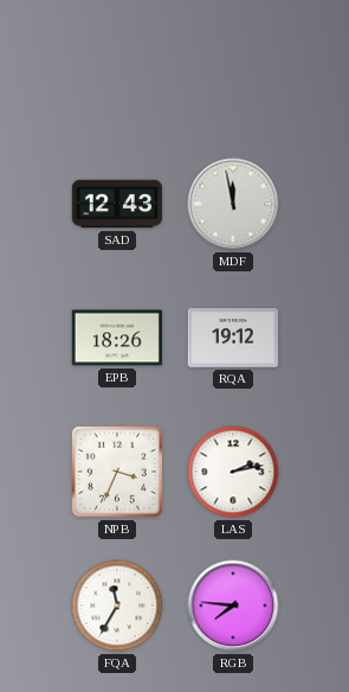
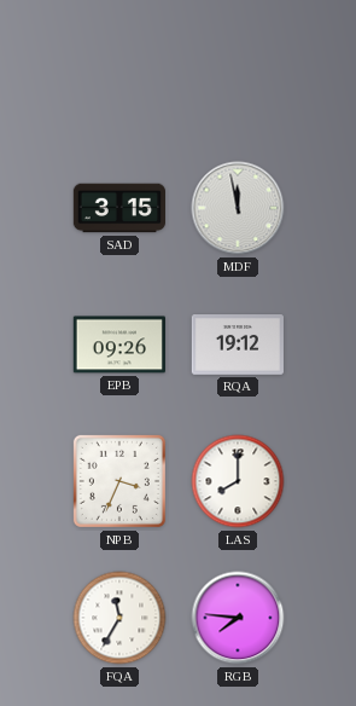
SAD: 12:43 -> 3:15 (118, 208)
EPB: 18:26 -> 09:26 (119, 345)
LAS: 2:13 -> 8:00 (238, 481)
